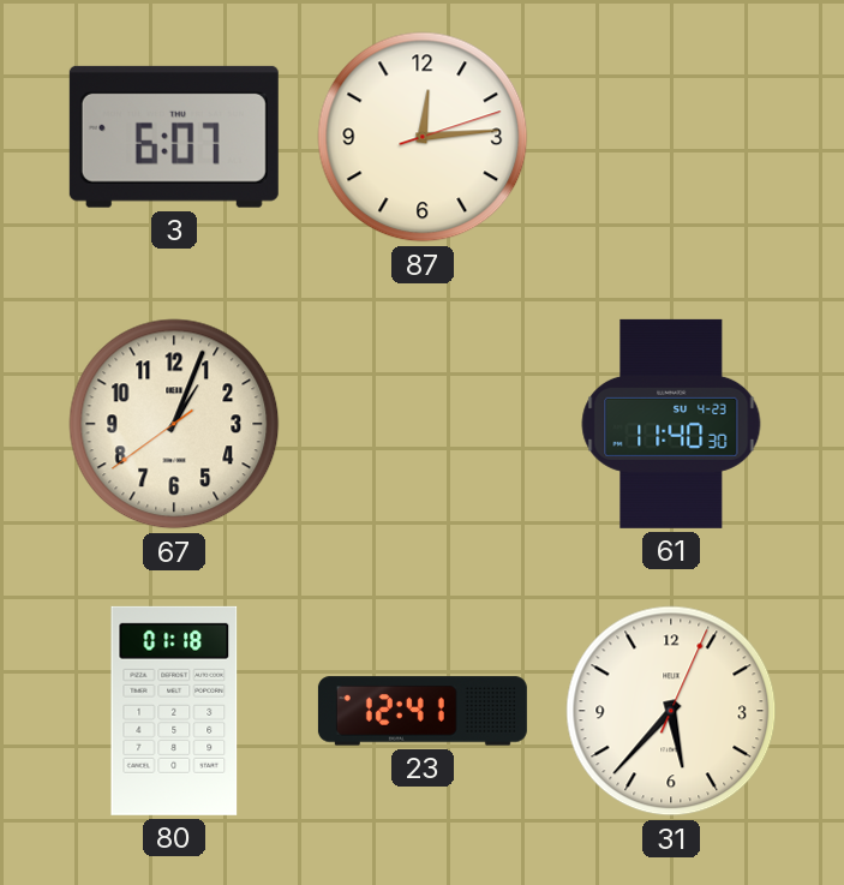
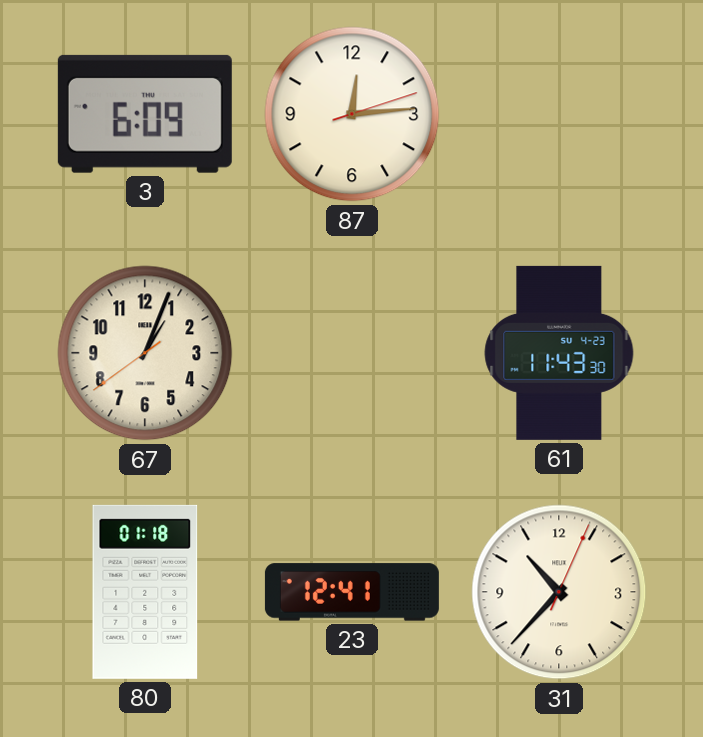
3: 6:07 -> 6:09 (145, 114)
61: 11:40 -> 11:43 (559, 353)
31: 5:37 -> 10:37 (559, 592)
